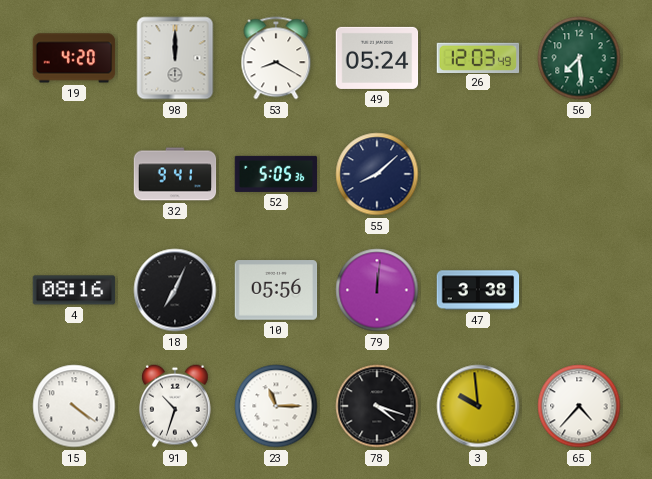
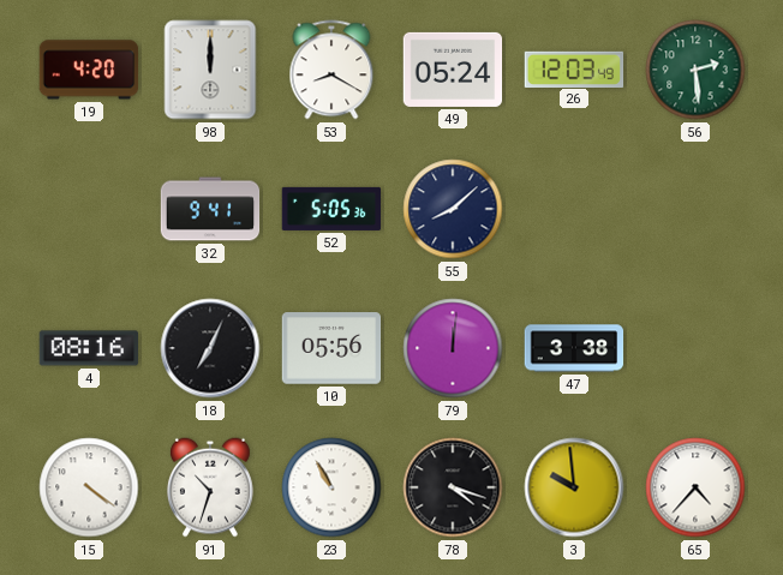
56: 7:29 -> 2:29 (695, 70)
23: 11:15 -> 10:55 (331, 487)
